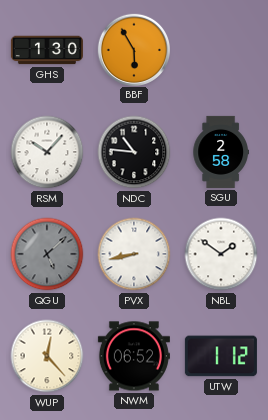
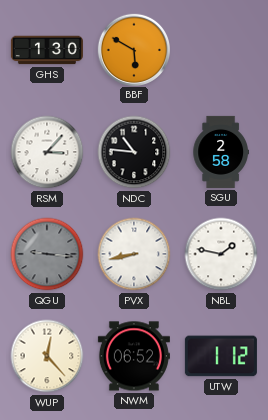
BBF: 5:55 -> 5:50 (133, 49)
RSM: 10:07 -> 3:07 (47, 152)
QGU: 5:08 -> 9:16 (47, 254)
NBL: 1:51 -> 1:47 (221, 254)
